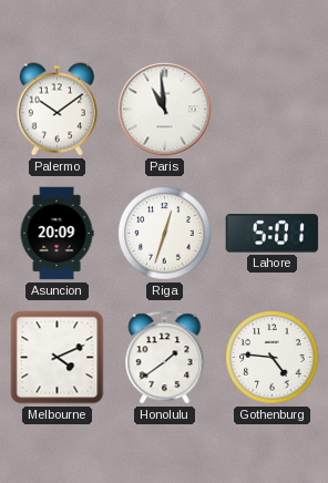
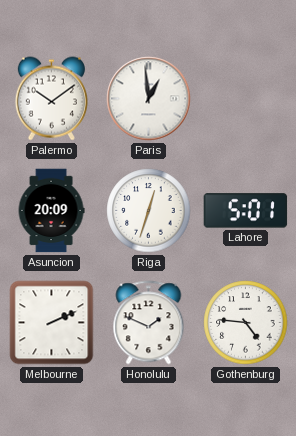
Paris: 10:59 -> 12:59 (149, 99)
Melbourne: 4:11 -> 2:11 (52, 323)
Honolulu: 1:39 -> 1:49 (149, 323)
